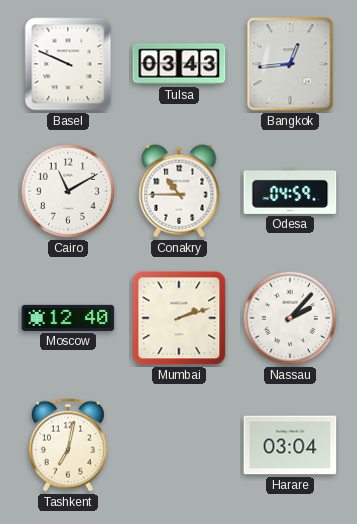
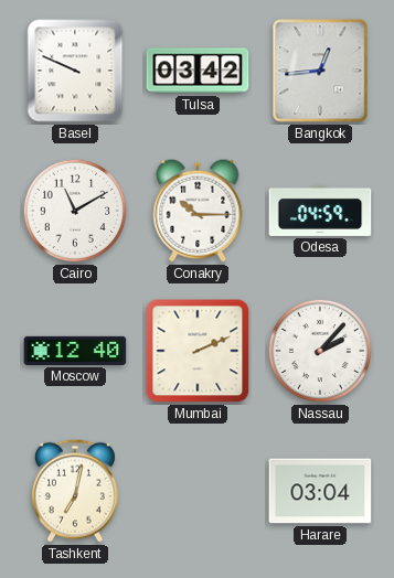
Tulsa: 03:43 -> 03:42 (198, 71)
Conakry: 10:45 -> 10:15 (198, 211)
Mumbai: 2:12 -> 2:11 (198, 351)
